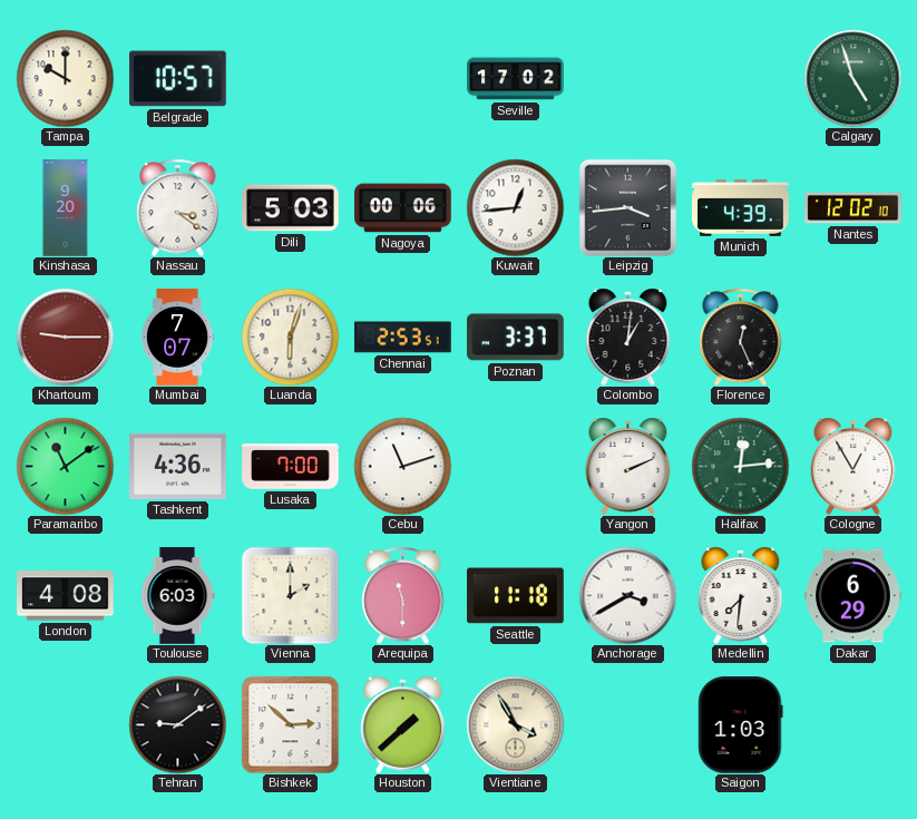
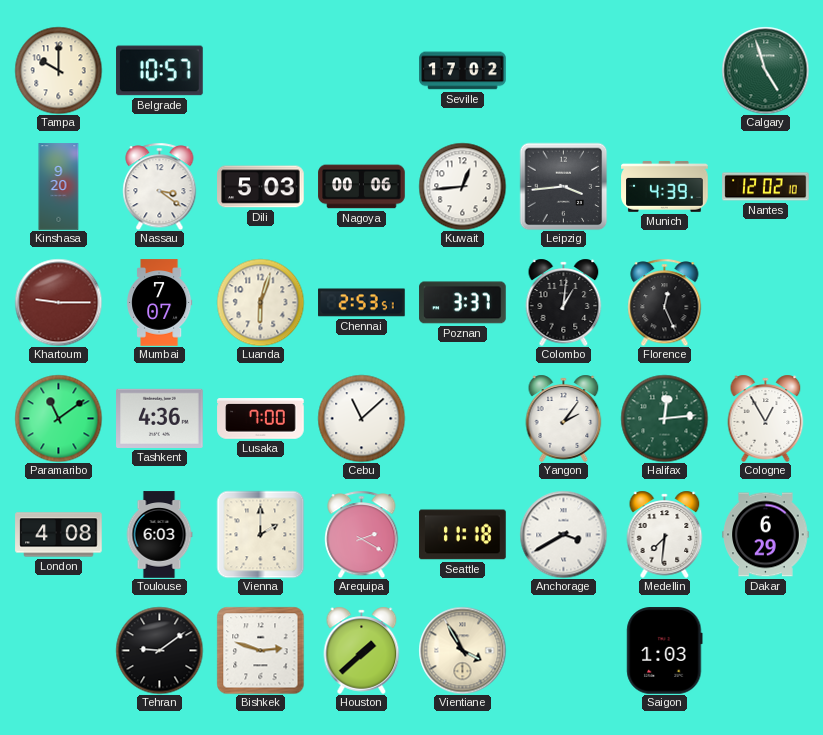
Cebu: 11:12 -> 11:08 (361, 418)
Yangon: 2:11 -> 2:06 (564, 418)
Arequipa: 11:30 -> 2:20 (362, 534)
Bishkek: 2:52 -> 2:48 (260, 650)
